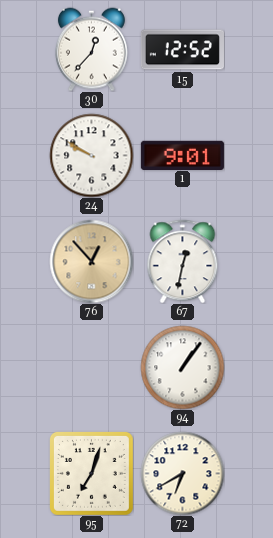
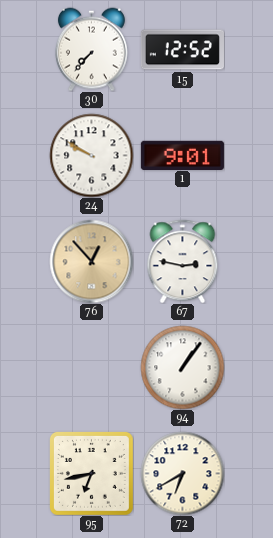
30: 12:37 -> 7:37 (91, 49)
67: 12:32 -> 2:47 (183, 261)
95: 7:03 -> 6:43 (91, 473)
